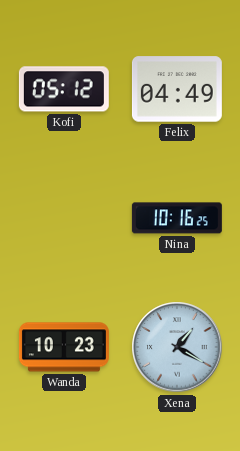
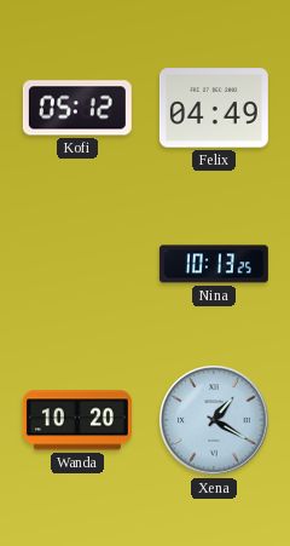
Nina: 10:16 -> 10:13 (214, 264)
Wanda: 10:23 -> 10:20 (77, 420)
